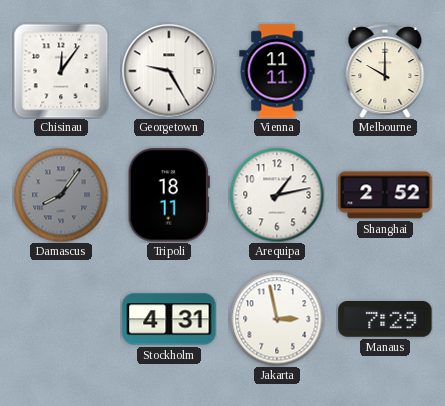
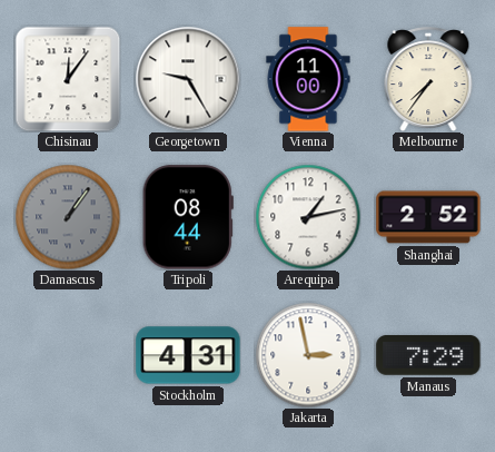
Vienna: 11:11 -> 11:00 (308, 79)
Melbourne: 10:00 -> 7:36 (428, 79)
Damascus: 8:06 -> 1:06 (68, 217)
Tripoli: 18:11 -> 08:44 (188, 217)
